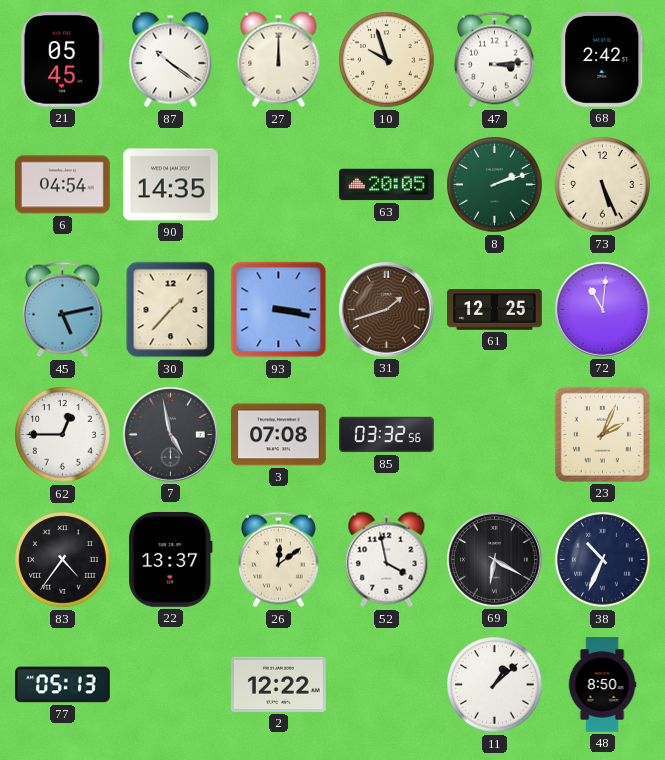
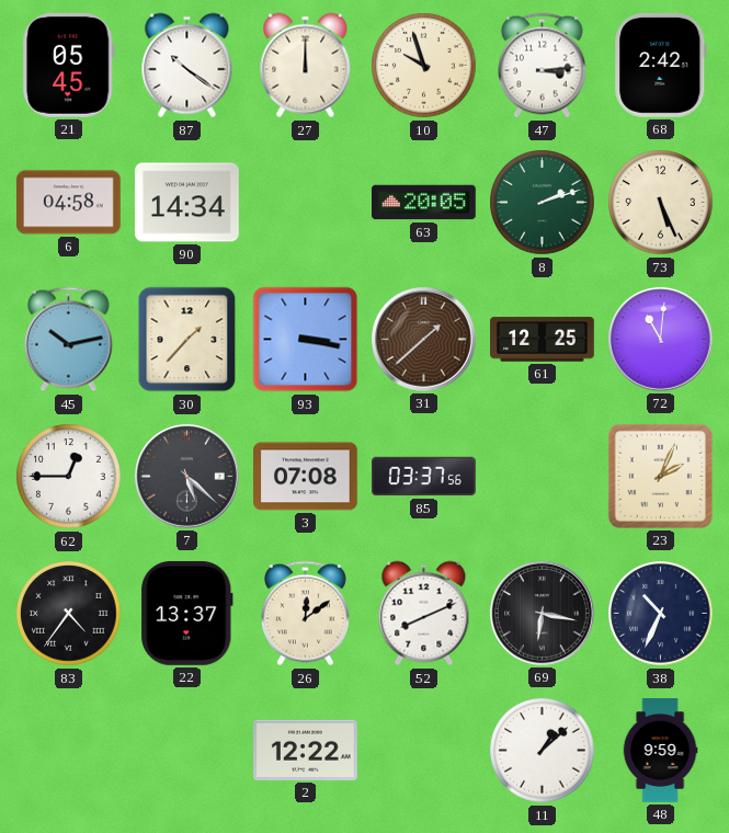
6: 04:54 -> 04:58 (69, 203)
90: 14:35 -> 14:34 (187, 203)
45: 5:13 -> 10:13 (68, 340)
31: 1:42 -> 1:38 (423, 339)
7: 4:58 -> 5:22 (186, 476)
85: 03:32 -> 03:37 (424, 477)
52: 3:58 -> 8:11 (424, 614)
69: 6:20 -> 6:17 (542, 613)
77: 05:13 -> none (63, 685)
48: 8:50 -> 9:59 (660, 751)
